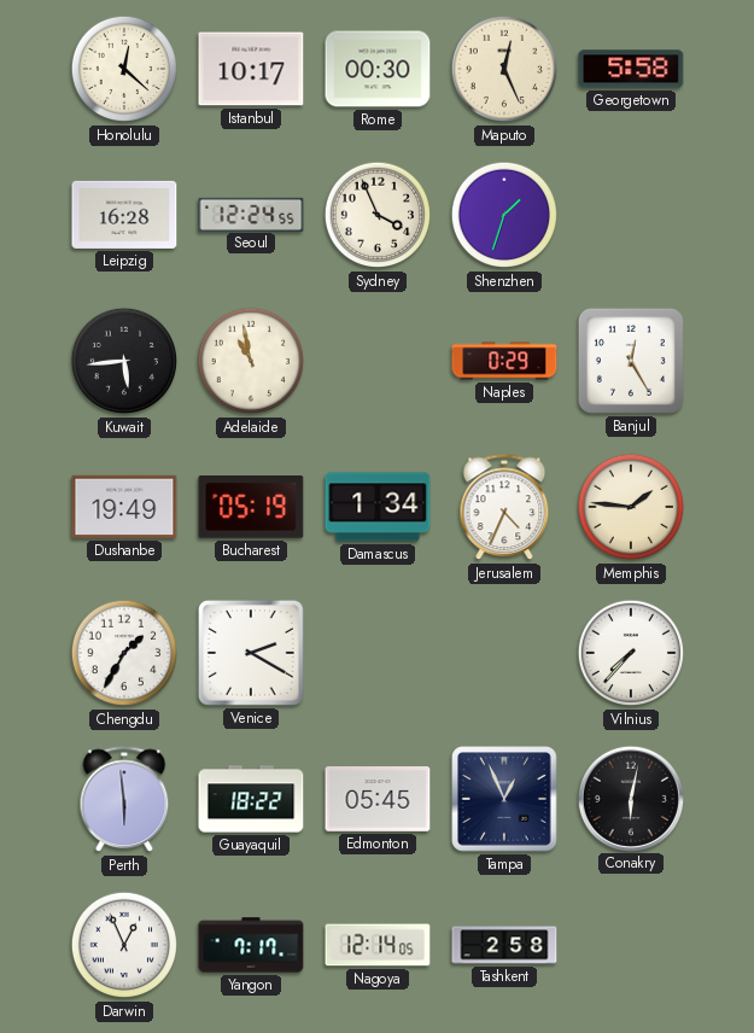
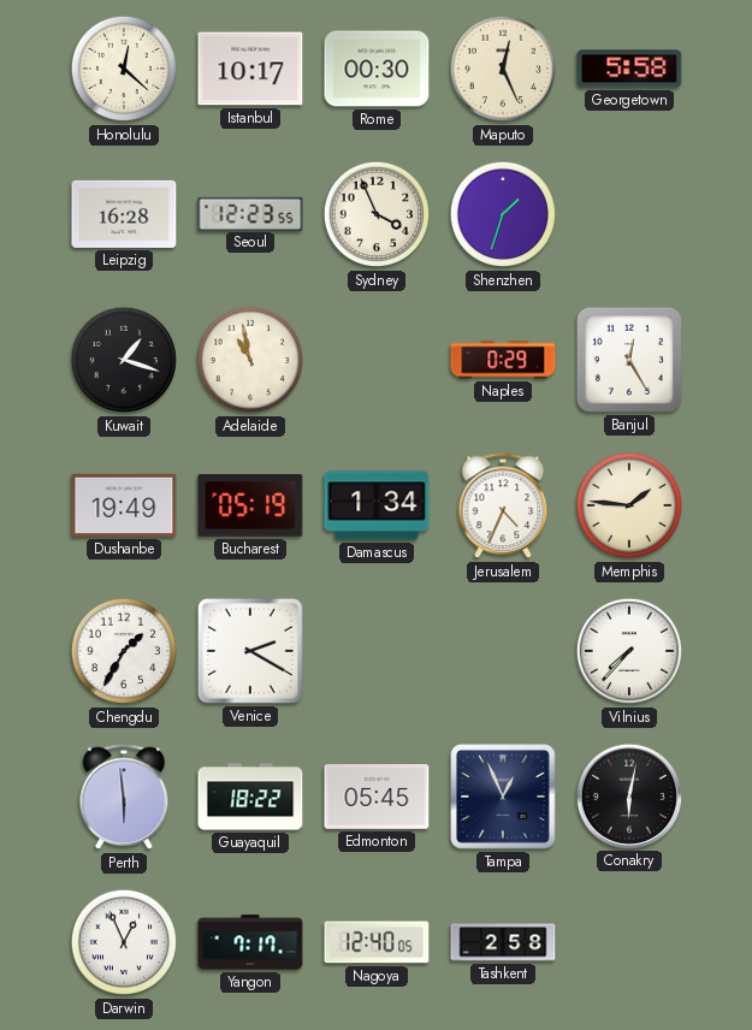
Seoul: 12:24 -> 12:23 (250, 213)
Kuwait: 5:44 -> 1:18 (124, 360)
Nagoya: 12:14 -> 12:40 (377, 942)
